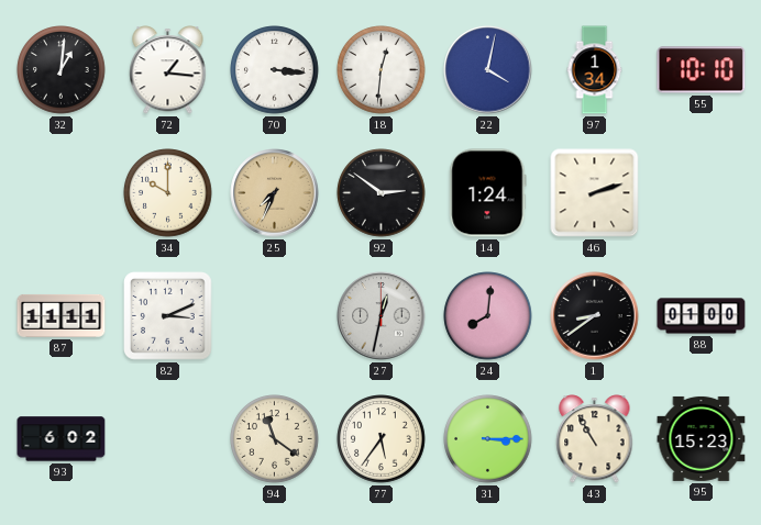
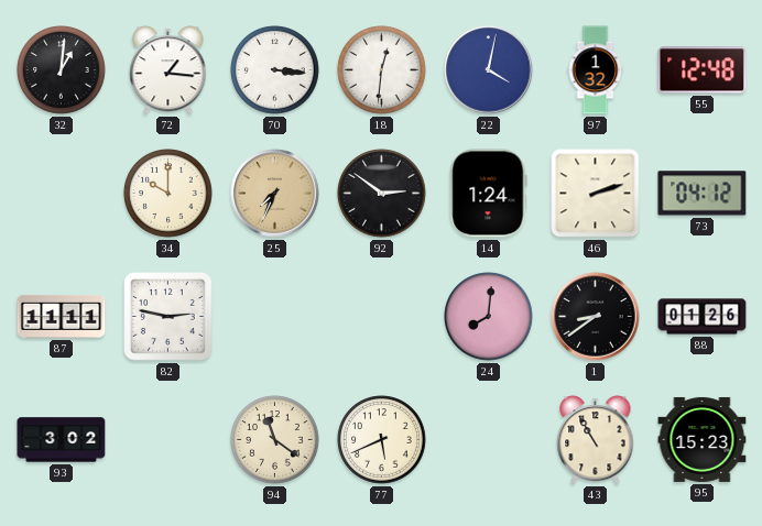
97: 1:34 -> 1:32 (596, 70)
55: 10:10 -> 12:48 (703, 70)
73: none -> 04:12 (703, 194)
82: 3:11 -> 2:47 (168, 317)
27: 12:32 -> none (382, 316)
88: 01:00 -> 01:26 (703, 317)
93: 6:02 -> 3:02 (62, 440)
77: 5:36 -> 5:41 (382, 440)
31: 3:15 -> none (488, 439)
